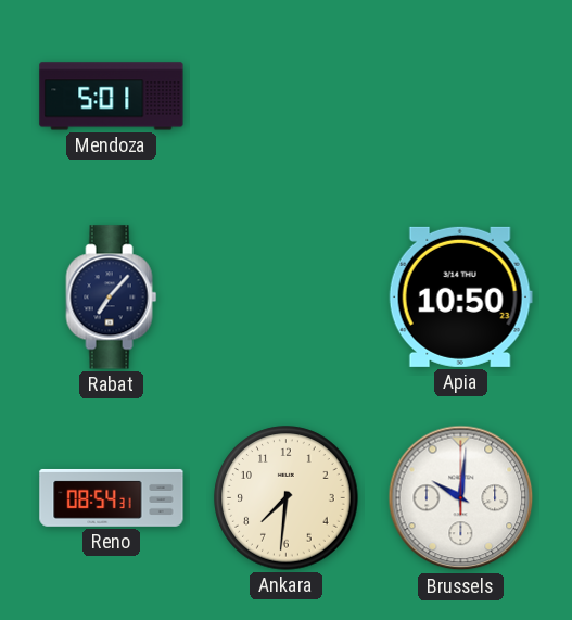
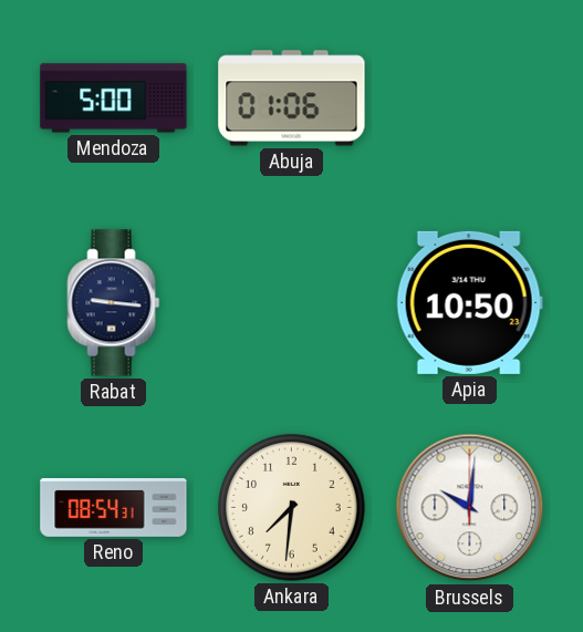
Mendoza: 5:01 -> 5:00 (114, 99)
Abuja: none -> 01:06 (292, 99)
Rabat: 7:07 -> 9:16 (114, 303)
